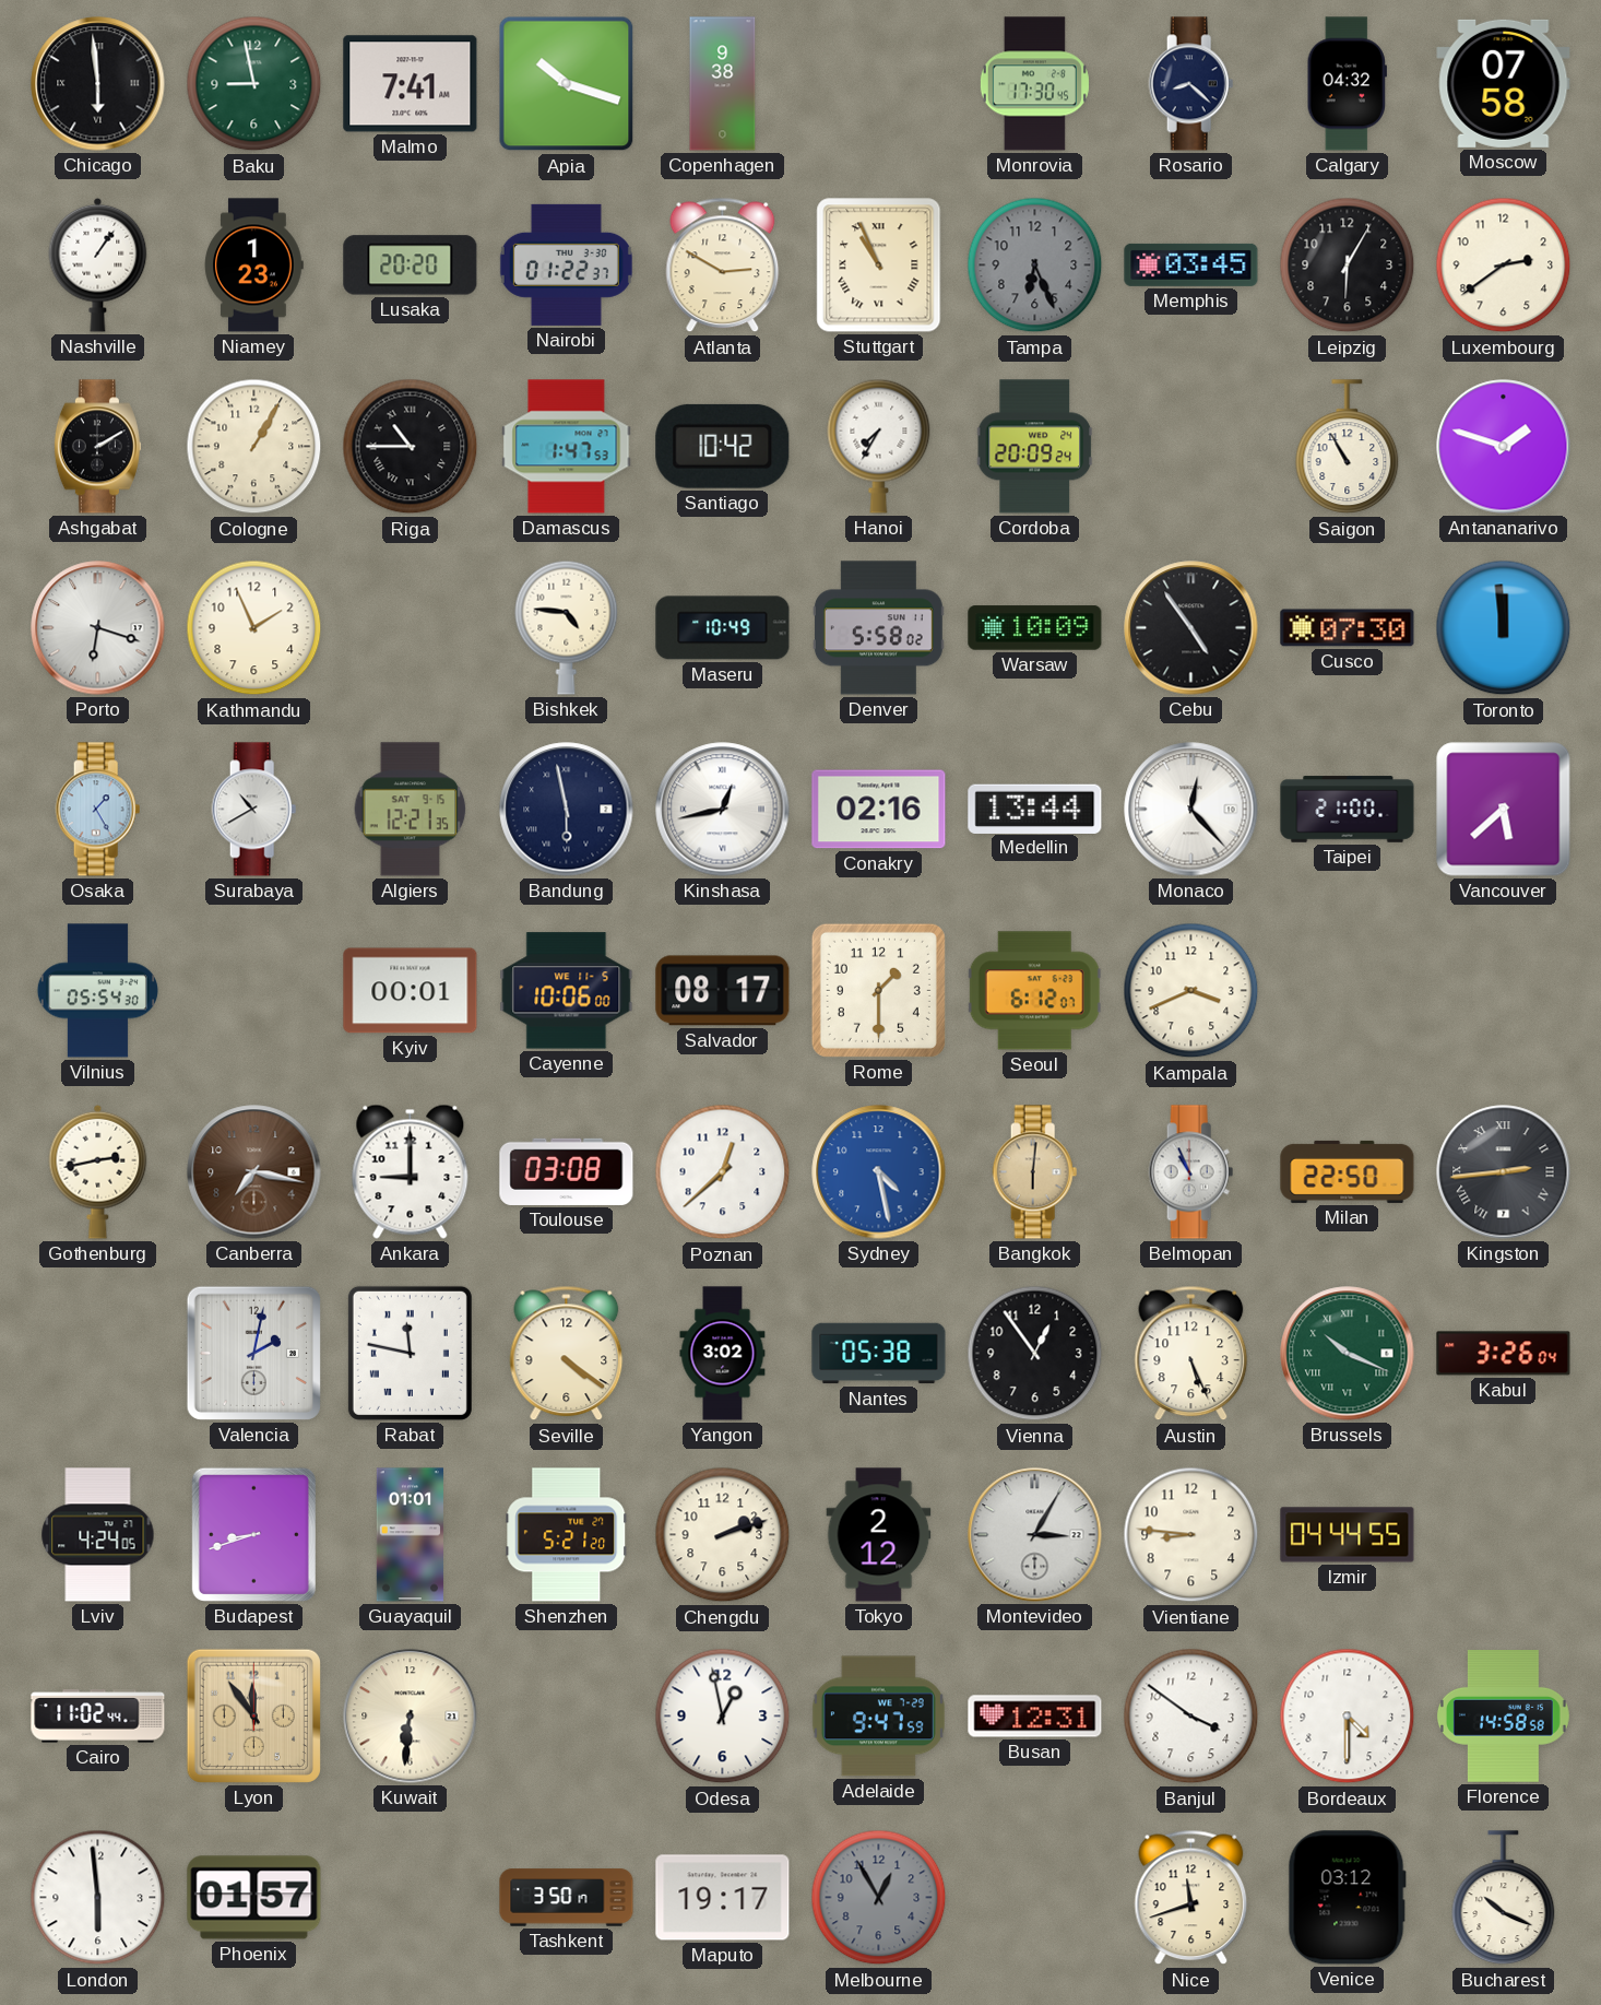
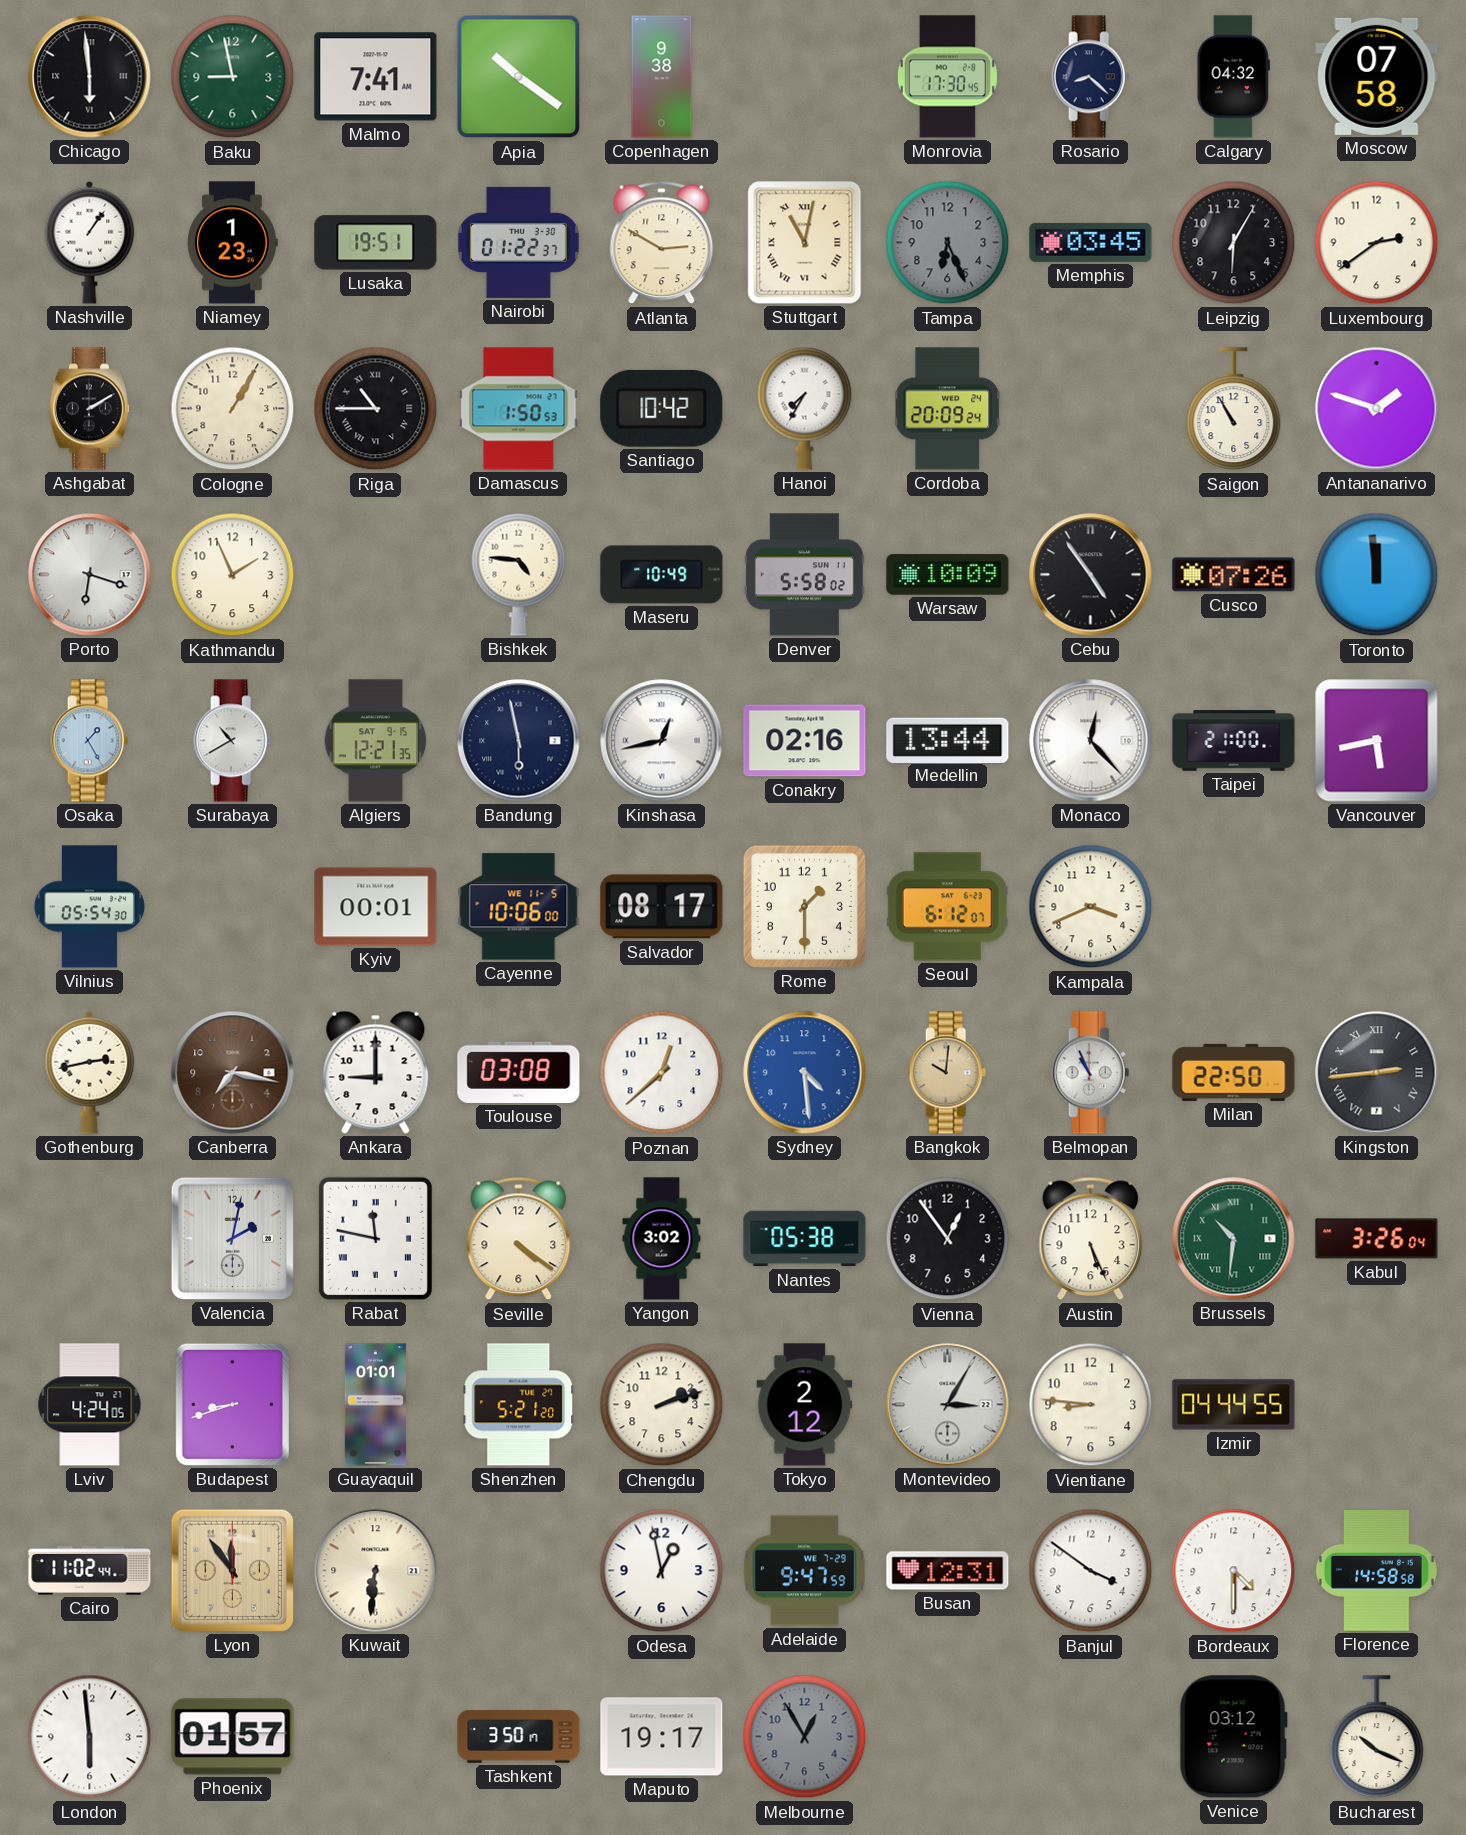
Apia: 10:18 -> 10:21 (519, 77)
Lusaka: 20:20 -> 19:51 (376, 243)
Stuttgart: 10:56 -> 11:02 (805, 243)
Damascus: 1:47 -> 1:50 (519, 409)
Cusco: 07:30 -> 07:26 (1234, 575)
Vancouver: 5:38 -> 5:43 (1377, 741)
Sydney: 4:28 -> 4:29 (805, 1073)
Bangkok: 6:01 -> 10:01 (948, 1073)
Brussels: 10:19 -> 10:31 (1234, 1239)
Nice: 11:42 -> none (1191, 1898)
